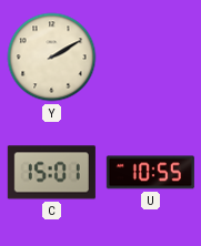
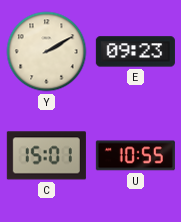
E: none -> 09:23 (135, 52)
